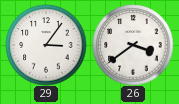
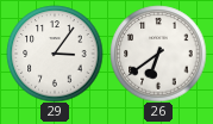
26: 3:39 -> 6:39 (158, 54)
